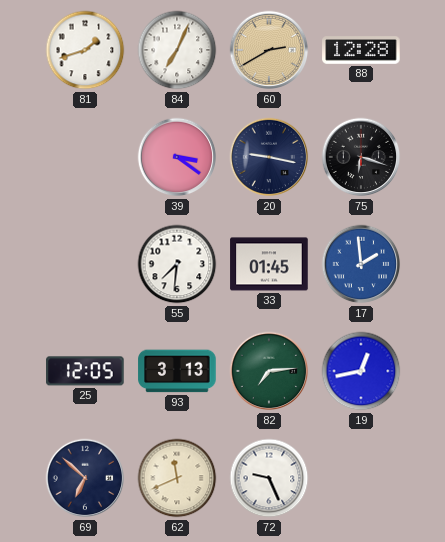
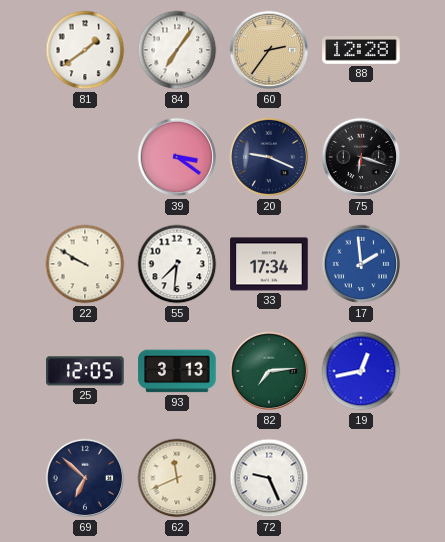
81: 1:42 -> 1:39 (85, 50)
84: 7:04 -> 7:06 (177, 50)
60: 2:40 -> 2:36 (269, 50)
20: 9:17 -> 9:19 (269, 157)
22: none -> 9:50 (85, 264)
33: 01:45 -> 17:34 (269, 264)
